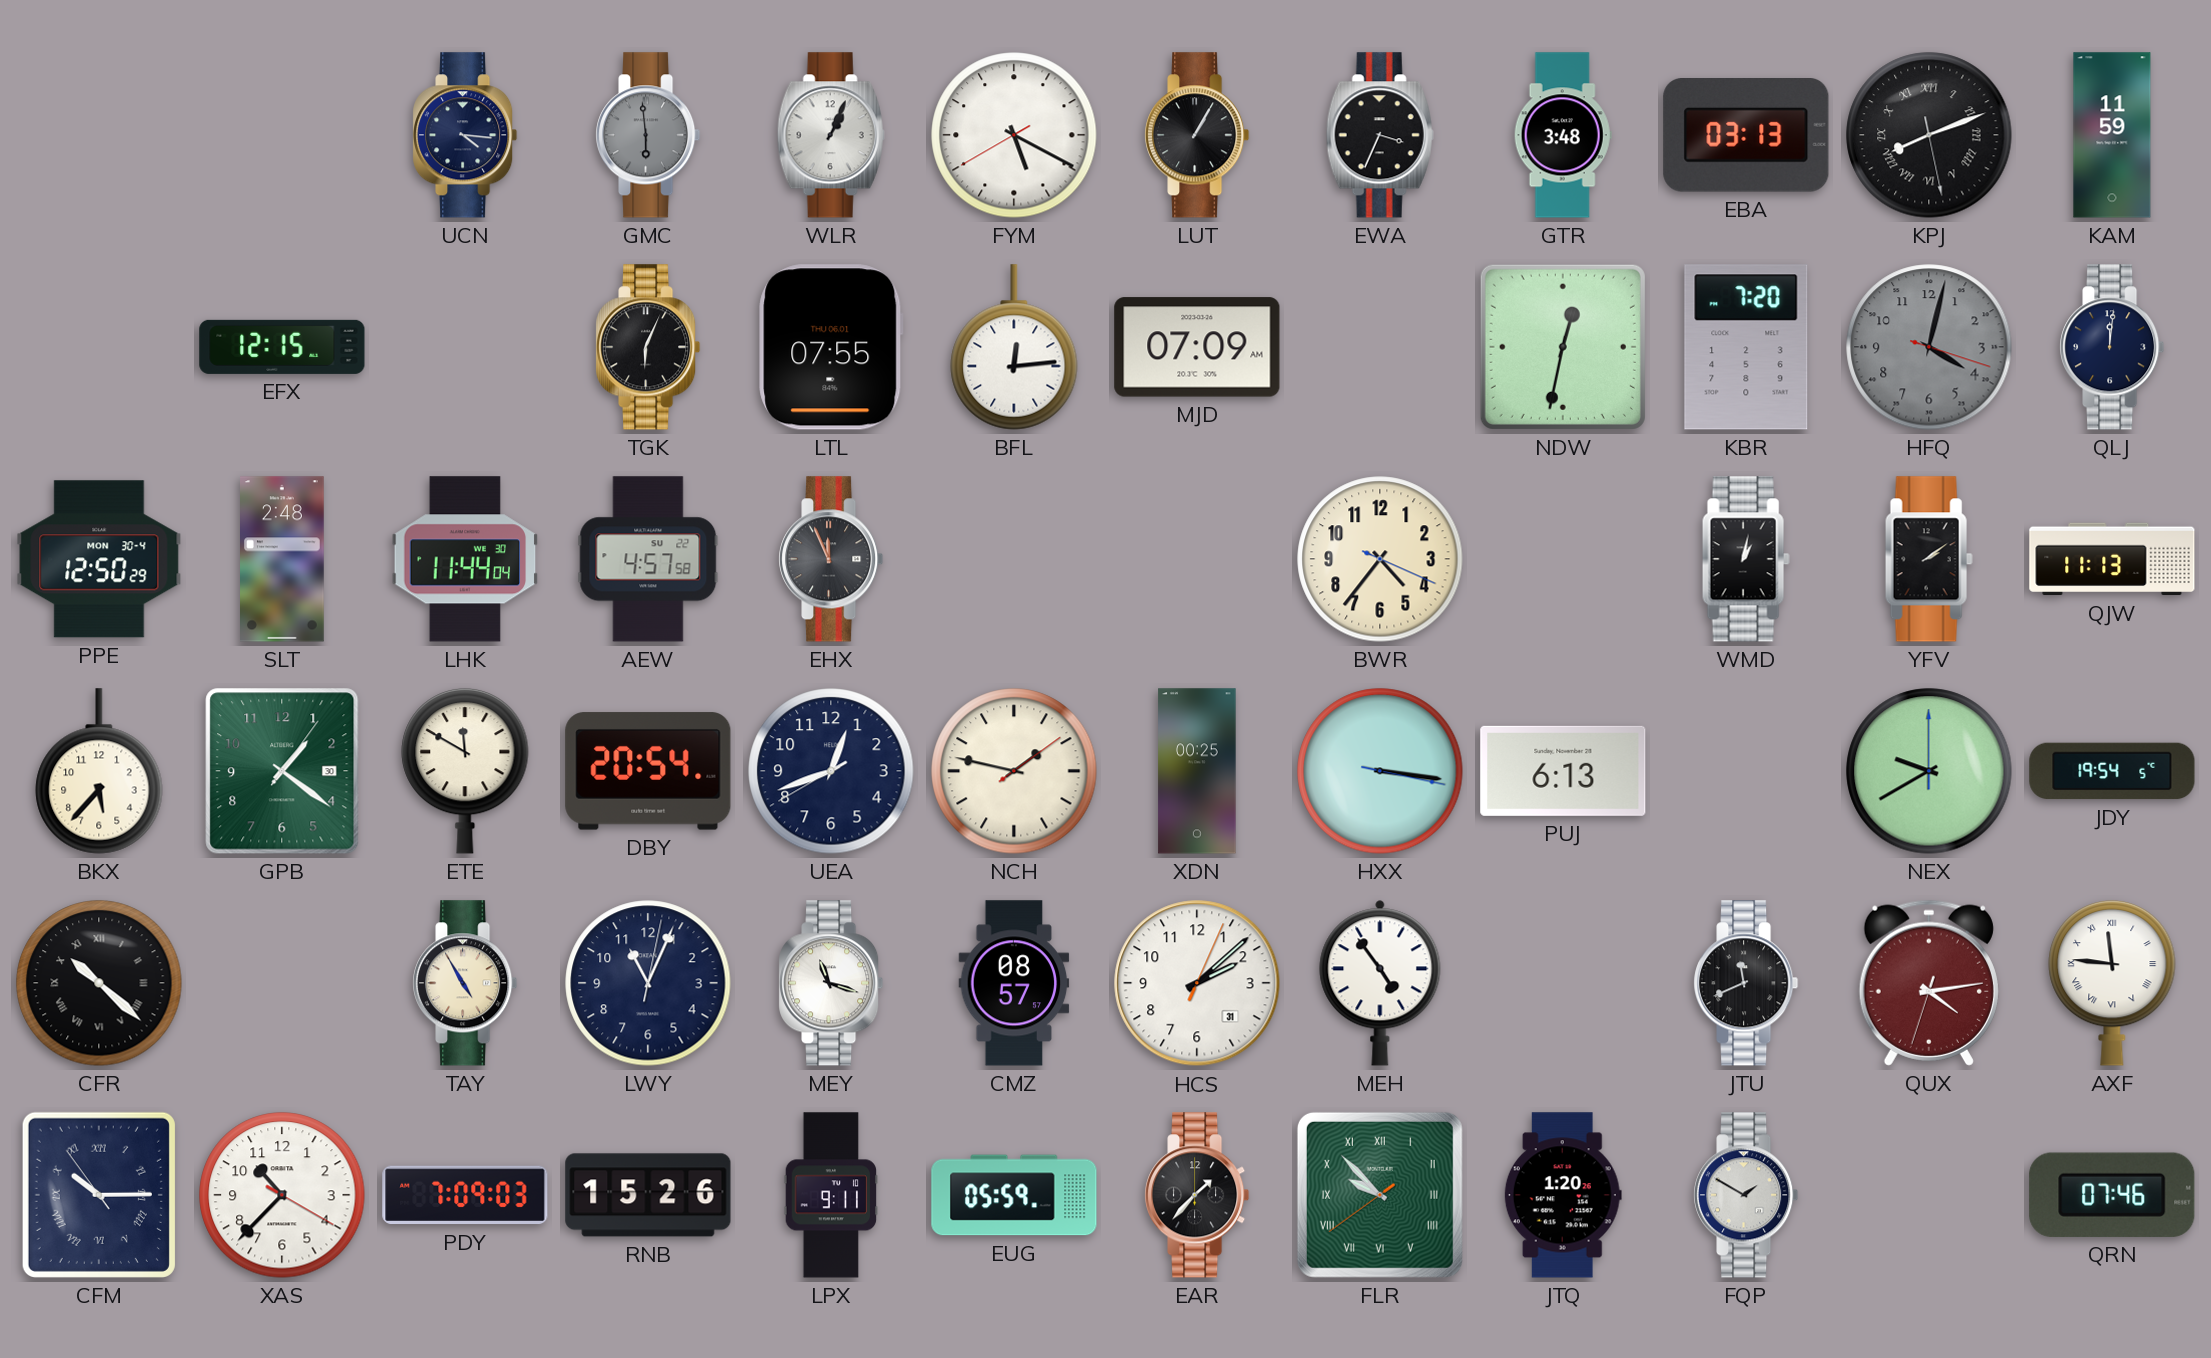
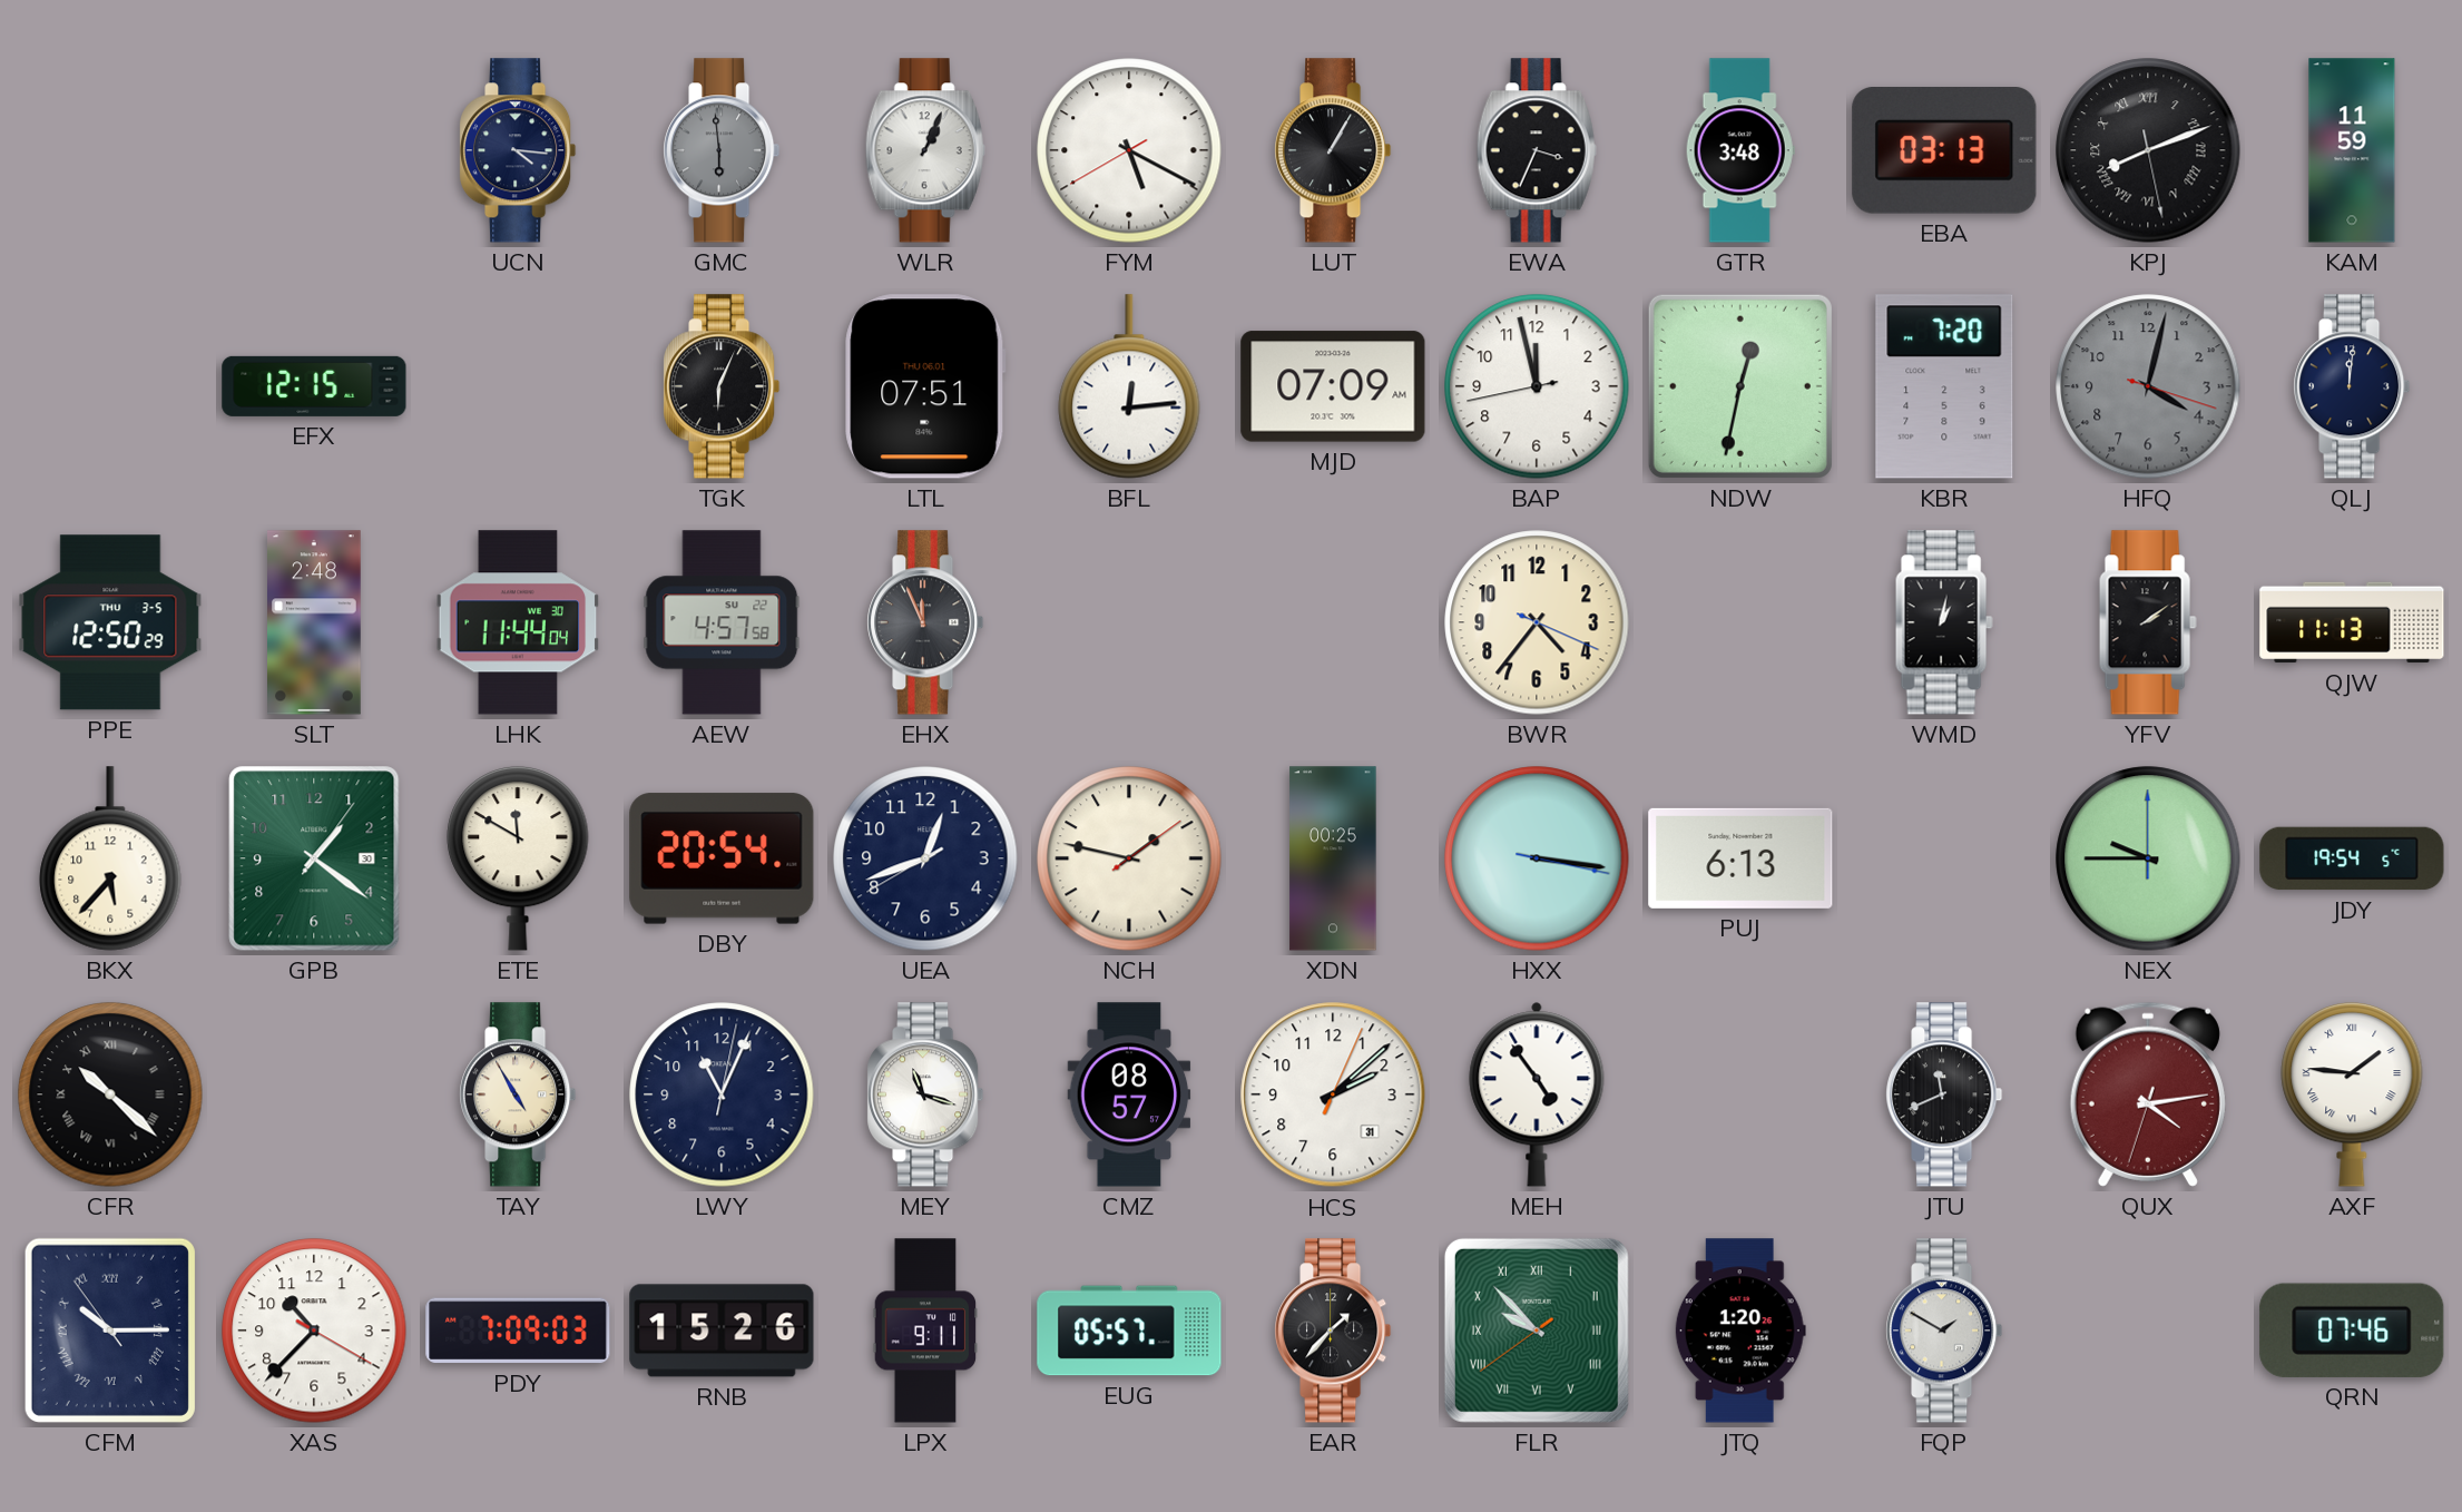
LTL: 07:55 -> 07:51 (925, 386)
BAP: none -> 11:57 (1537, 386)
PPE date: MON 30-4 -> THU 3-5 (110, 622)
NEX: 9:40 -> 9:45 (2148, 858)
AXF: 11:46 -> 1:46 (2352, 1094)
EUG: 05:59 -> 05:57 (1129, 1331)
